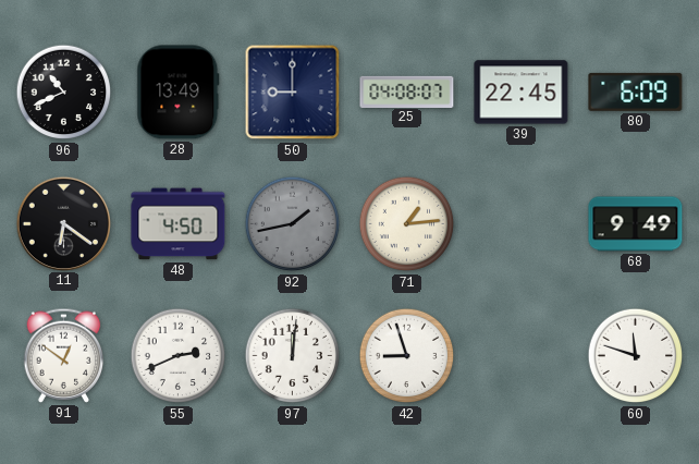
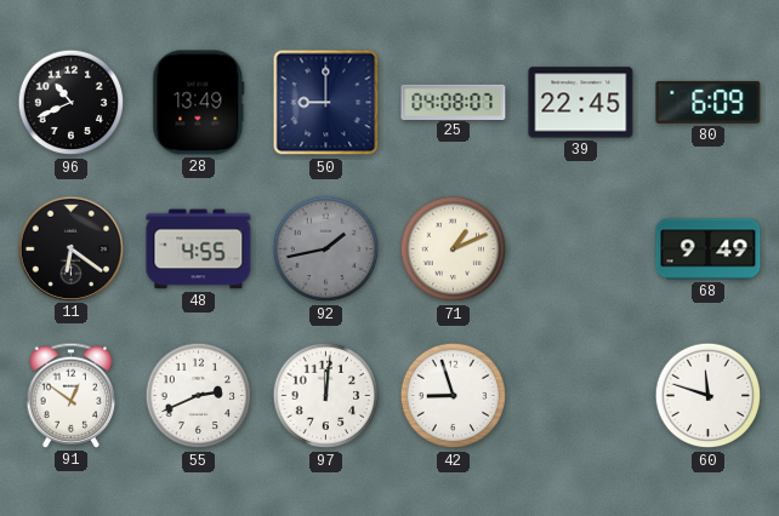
48: 4:50 -> 4:55 (199, 250)
71: 1:14 -> 1:11 (454, 250)
